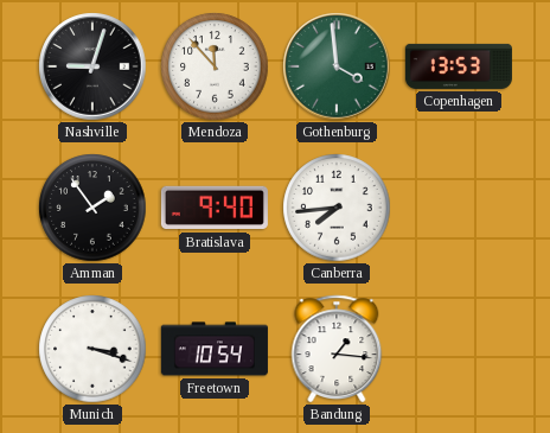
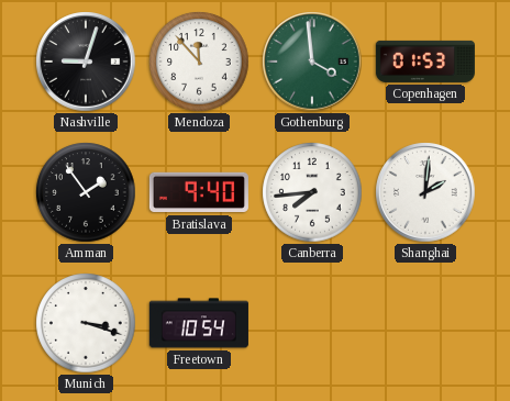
Copenhagen: 13:53 -> 01:53 (425, 62)
Shanghai: none -> 2:01 (425, 192)
Bandung: 1:16 -> none (337, 349)
